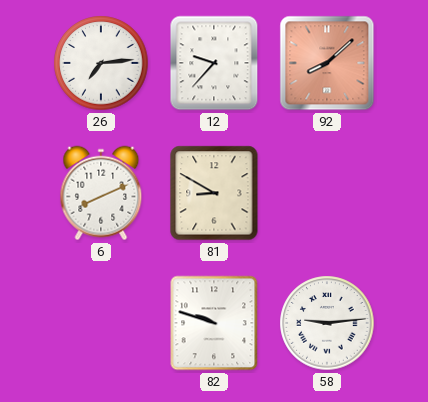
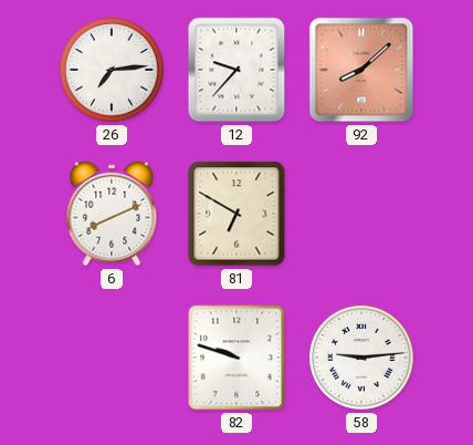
81: 8:50 -> 6:50 (236, 214)
